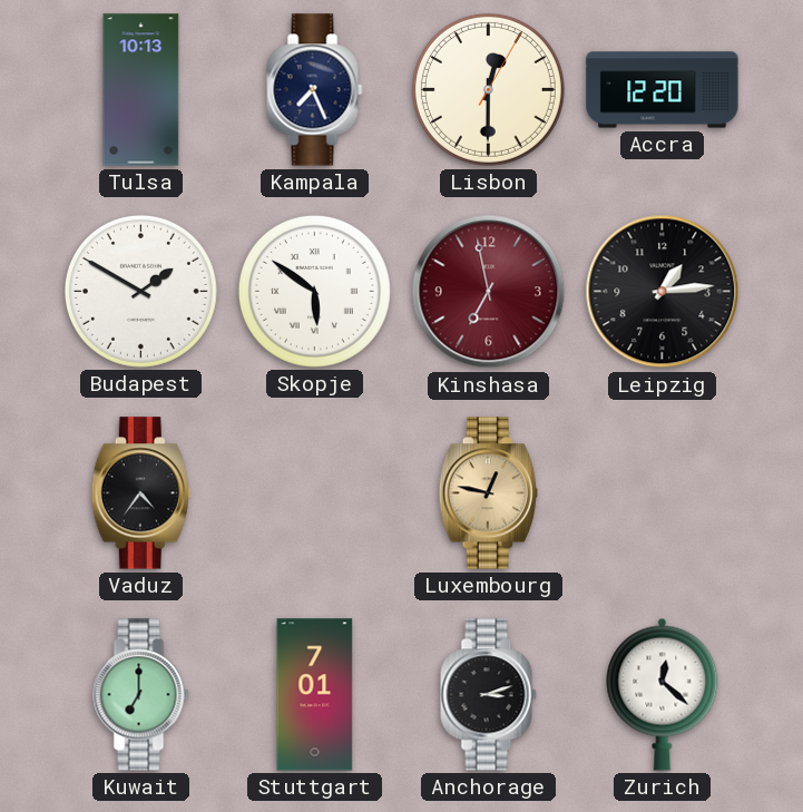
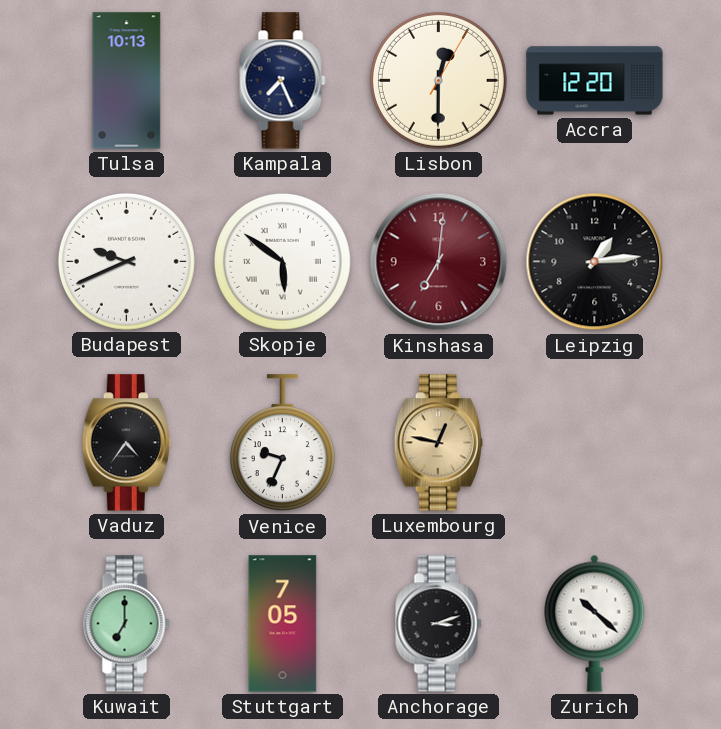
Budapest: 1:50 -> 9:41 (126, 261)
Kinshasa: 6:58 -> 7:01 (439, 262)
Venice: none -> 9:34 (282, 443)
Stuttgart: 7:01 -> 7:05 (283, 624)
Zurich: 12:22 -> 10:22 (595, 623)
